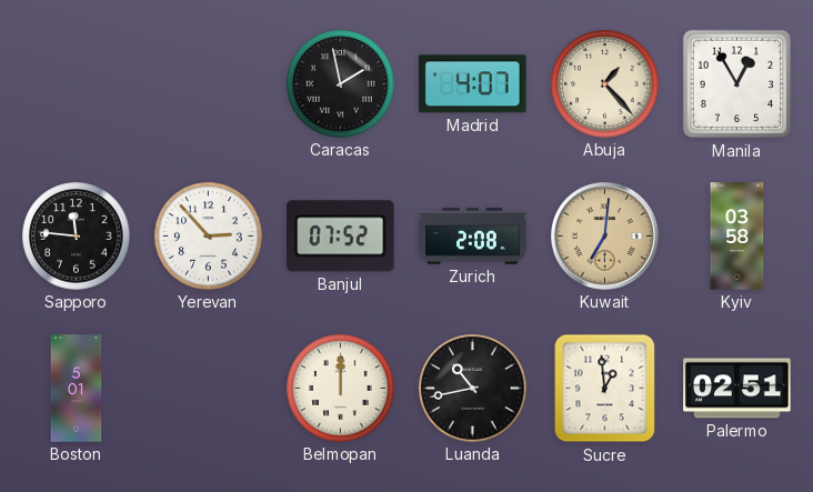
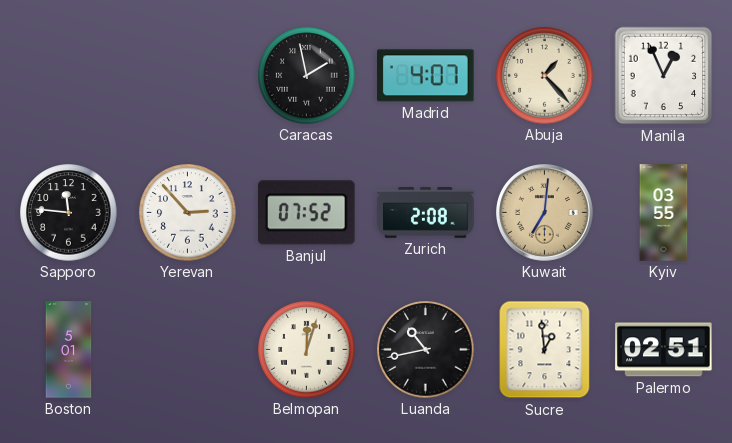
Manila: 12:55 -> 12:56 (664, 76)
Kyiv: 03:58 -> 03:55 (664, 213)
Belmopan: 12:00 -> 12:03 (307, 350)
